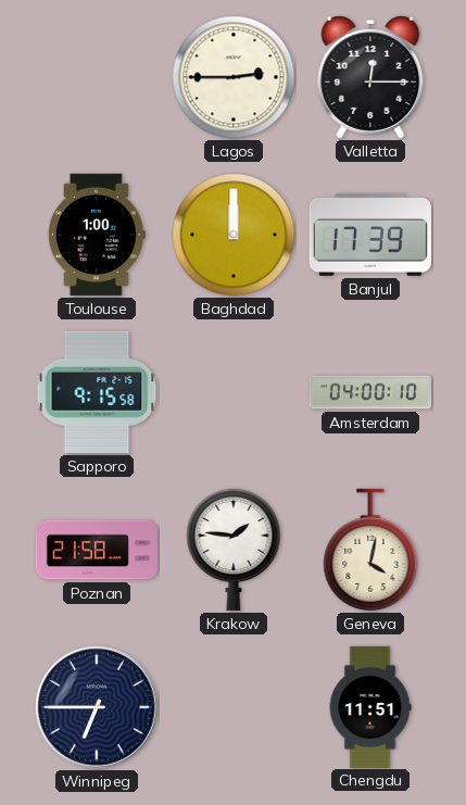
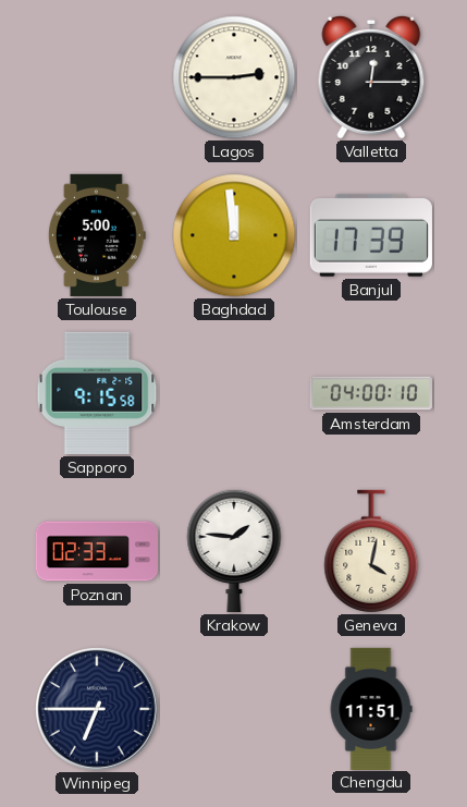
Toulouse: 1:00 -> 5:00 (97, 235)
Baghdad: 12:00 -> 11:59 (234, 235)
Poznan: 21:58 -> 02:33 (96, 551)
